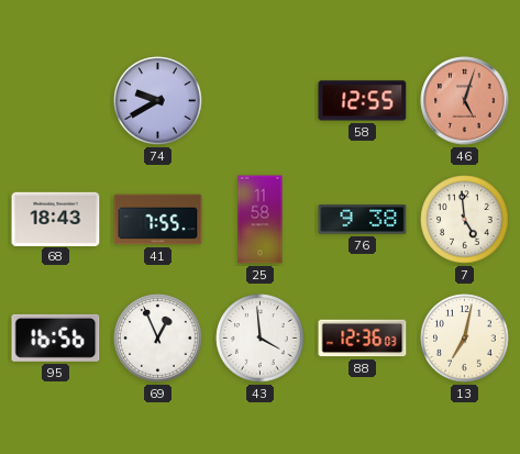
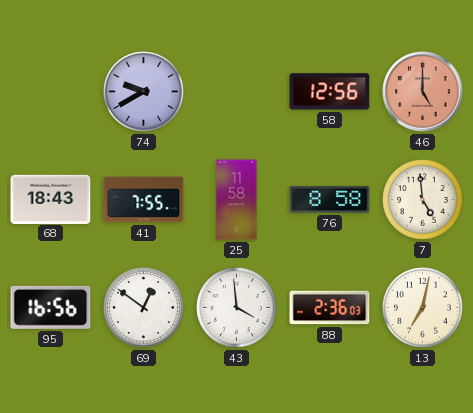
58: 12:55 -> 12:56 (330, 92)
46: 5:03 -> 5:00 (423, 92)
76: 9:38 -> 8:58 (330, 200)
69: 12:56 -> 12:51 (144, 308)
88: 12:36 -> 2:36 (330, 308)
